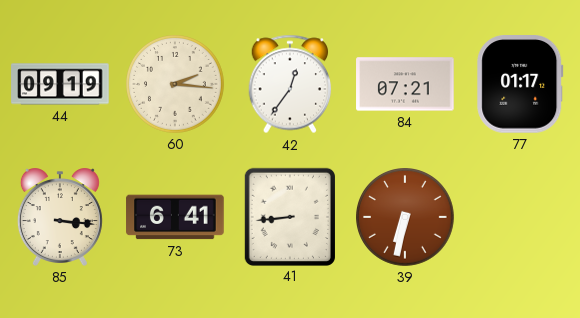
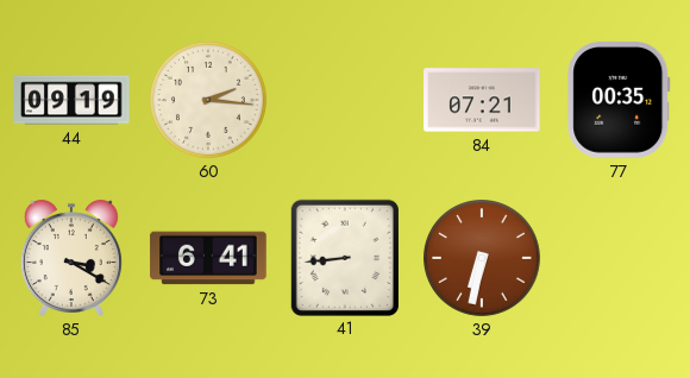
42: 12:36 -> none (290, 84)
77: 01:17 -> 00:35 (619, 101)
85: 3:16 -> 3:20 (71, 258)
